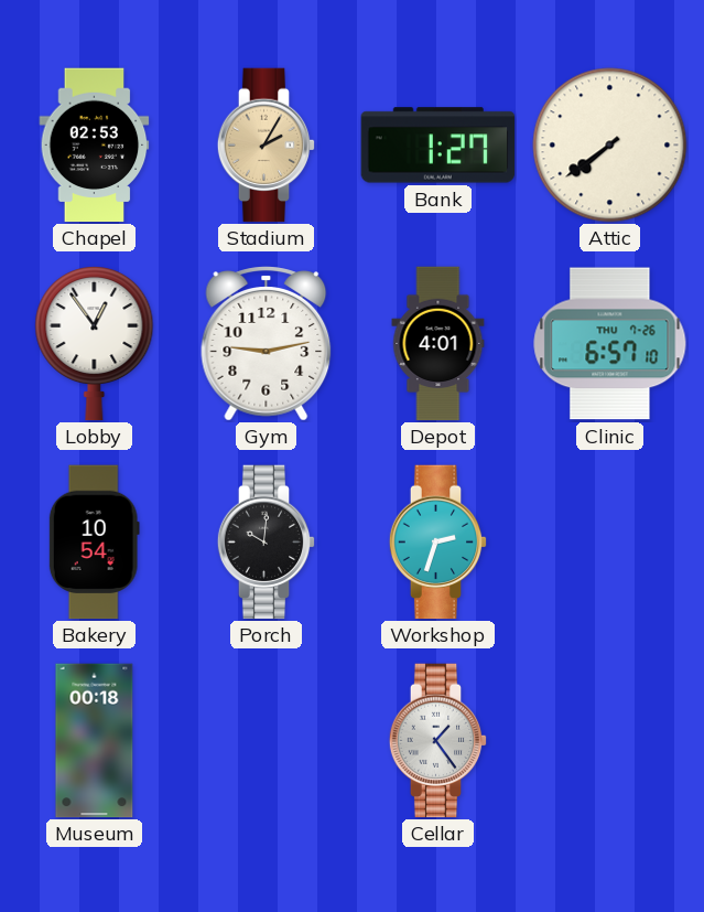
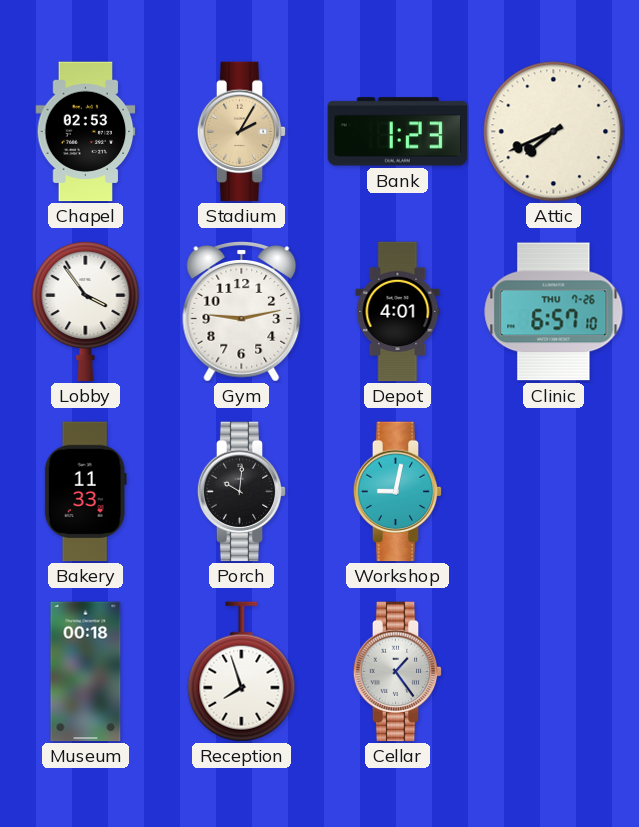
Bank: 1:27 -> 1:23 (398, 132)
Attic: 7:39 -> 7:41 (554, 132)
Lobby: 12:54 -> 3:54 (86, 312)
Bakery: 10:54 -> 11:33 (85, 492)
Workshop: 2:33 -> 9:02 (398, 492)
Reception: none -> 7:57 (242, 672)
